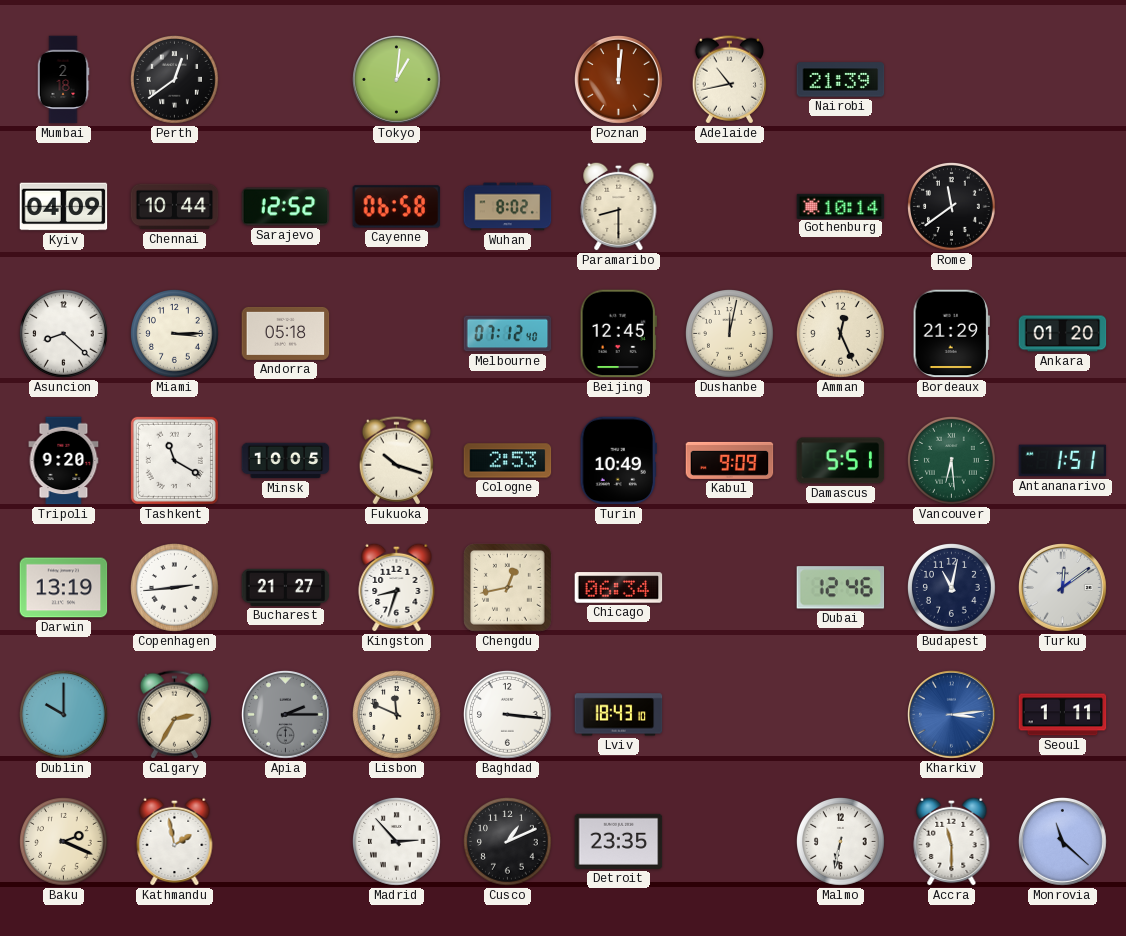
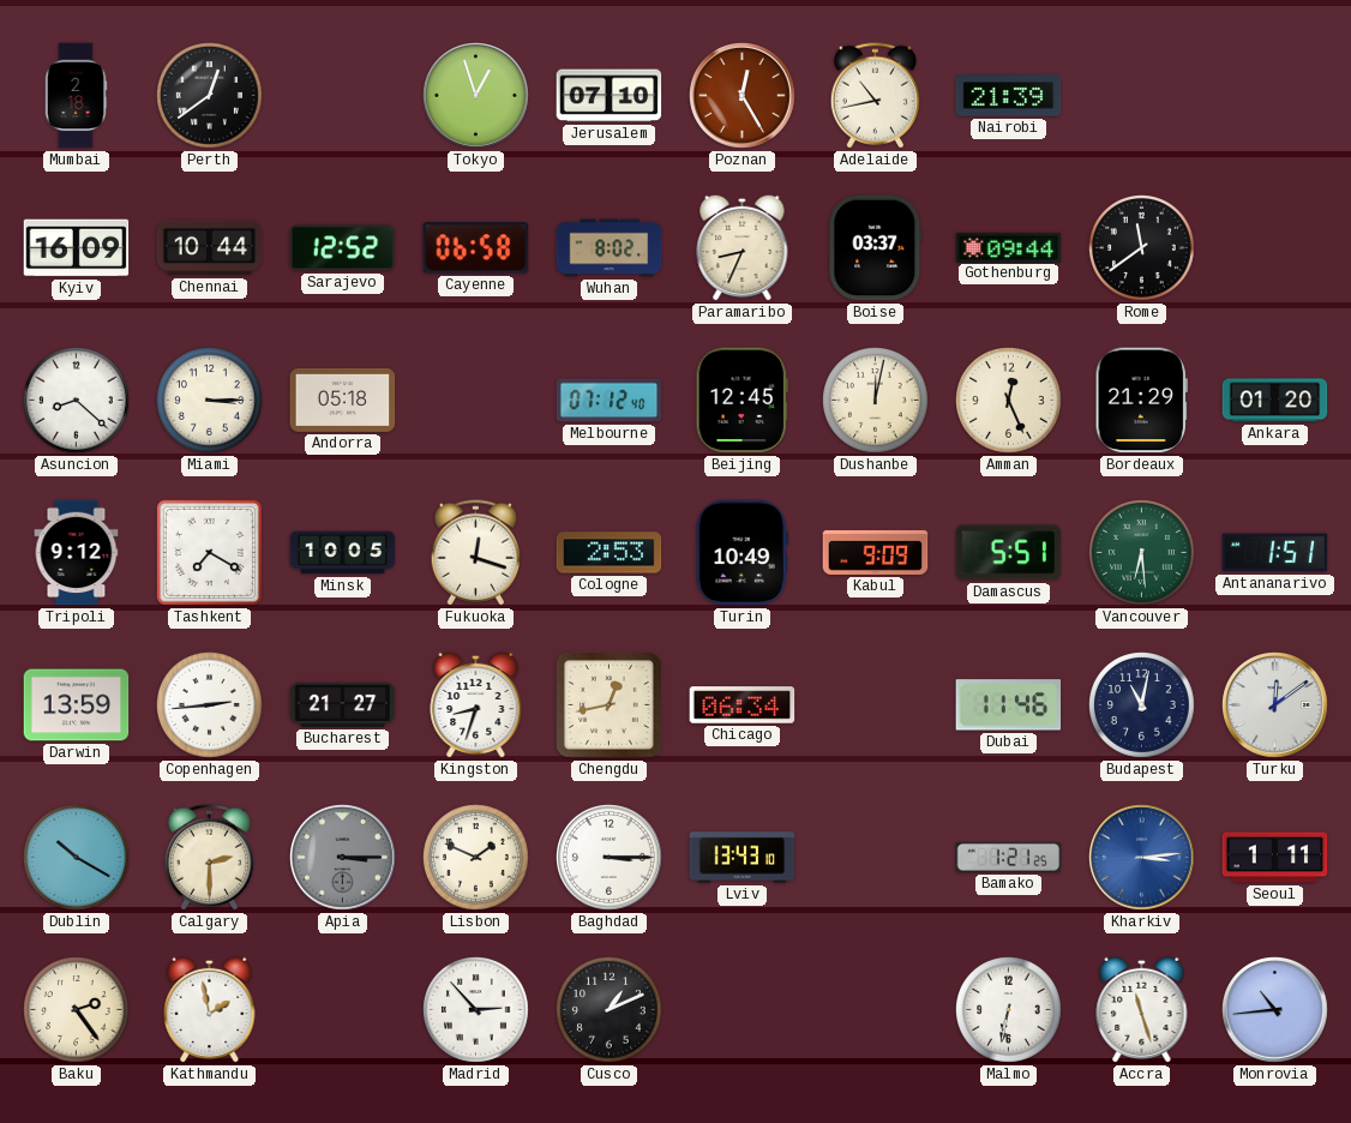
Tokyo: 1:01 -> 12:57 (476, 96)
Jerusalem: none -> 07:10 (610, 96)
Poznan: 12:01 -> 12:25 (743, 96)
Kyiv: 04:09 -> 16:09 (77, 248)
Paramaribo: 8:30 -> 8:34 (743, 247)
Boise: none -> 03:37 (876, 248)
Gothenburg: 10:14 -> 09:44 (1009, 247)
Tripoli: 9:20 -> 9:12 (77, 553)
Tashkent: 11:20 -> 7:20 (209, 552)
Fukuoka: 10:18 -> 12:18 (475, 553)
Darwin: 13:19 -> 13:59 (77, 705)
Dubai: 12:46 -> 11:46 (1009, 705)
Dublin: 10:00 -> 10:20 (77, 858)
Calgary: 2:35 -> 2:30 (209, 858)
Apia: 2:15 -> 3:15 (343, 858)
Lisbon: 11:49 -> 1:49 (476, 858)
Baghdad: 3:16 -> 3:15 (610, 858)
Lviv: 18:43 -> 13:43 (743, 858)
Bamako: none -> 1:21 (1009, 857)
Baku: 2:19 -> 2:24 (77, 1010)
Detroit: 23:35 -> none (619, 841)
Accra: 11:30 -> 11:27 (1142, 1009)
Monrovia: 11:22 -> 10:44 (1275, 1010)
